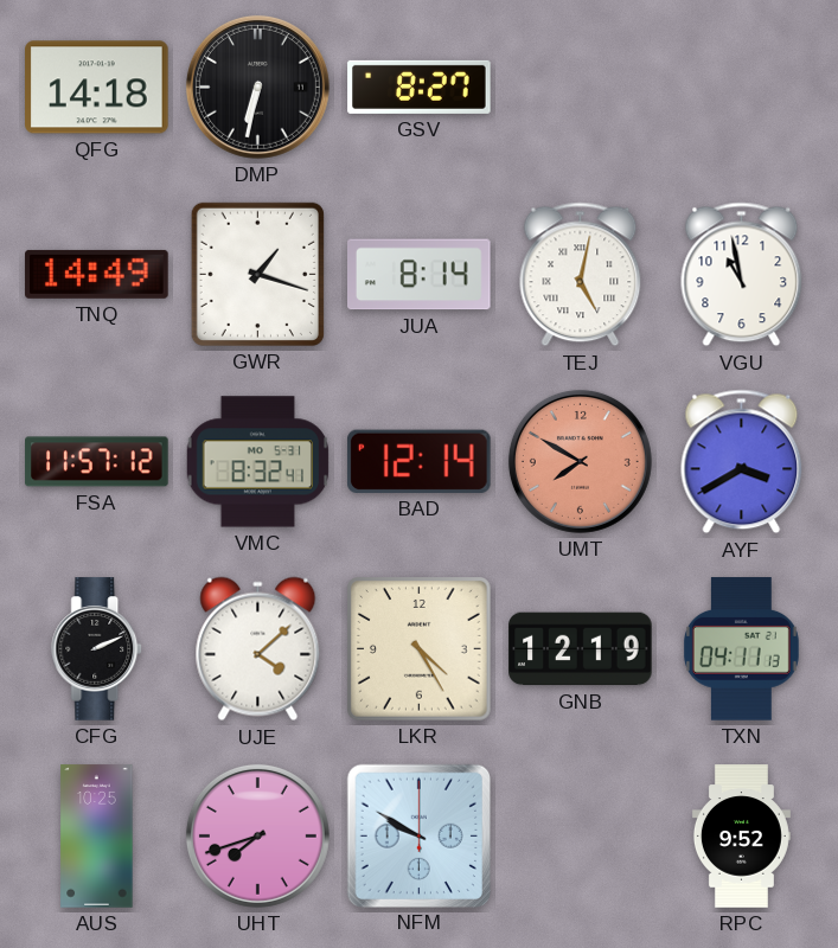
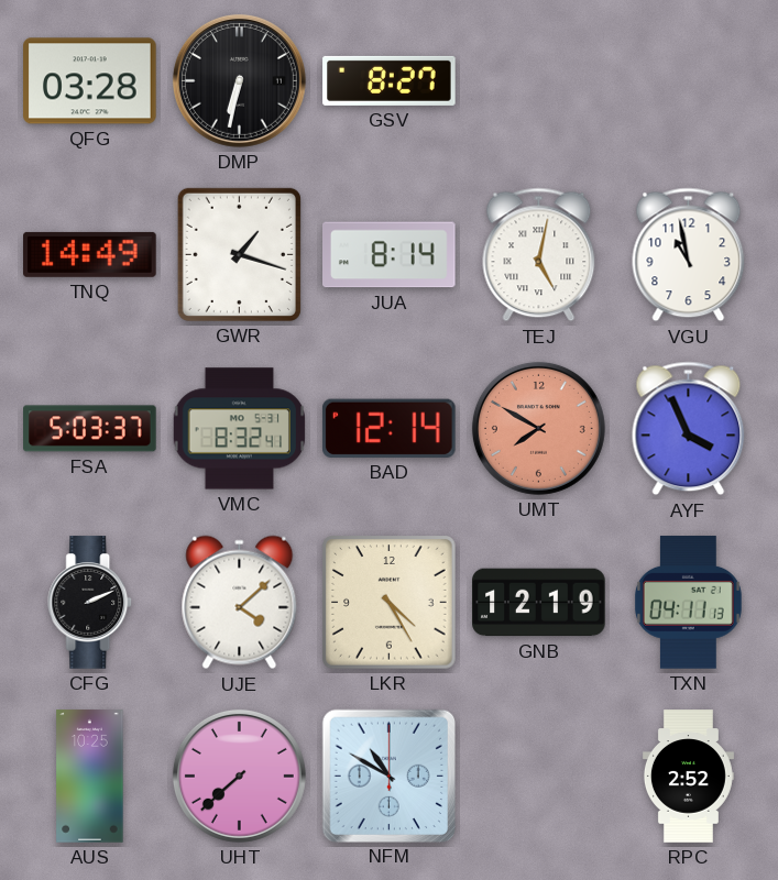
QFG: 14:18 -> 03:28 (90, 81)
FSA: 11:57 -> 5:03 (90, 429)
AYF: 3:40 -> 3:56 (689, 429)
UHT: 7:42 -> 7:38 (239, 776)
NFM: 9:50 -> 10:50 (388, 776)
RPC: 9:52 -> 2:52 (688, 777)
